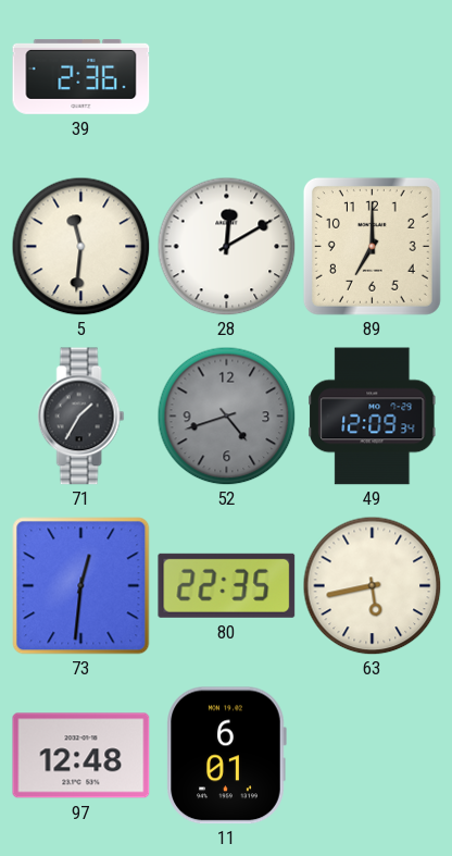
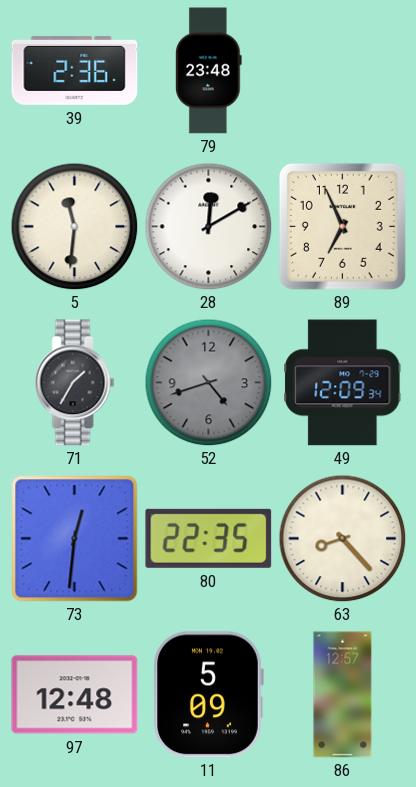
79: none -> 23:48 (209, 71)
89: 7:00 -> 6:56 (342, 226)
63: 5:43 -> 8:23 (342, 538)
11: 6:01 -> 5:09 (208, 695)
86: none -> 12:57 (343, 695)
